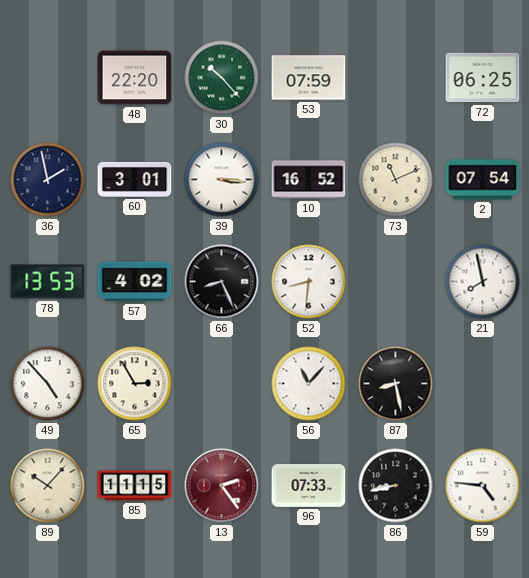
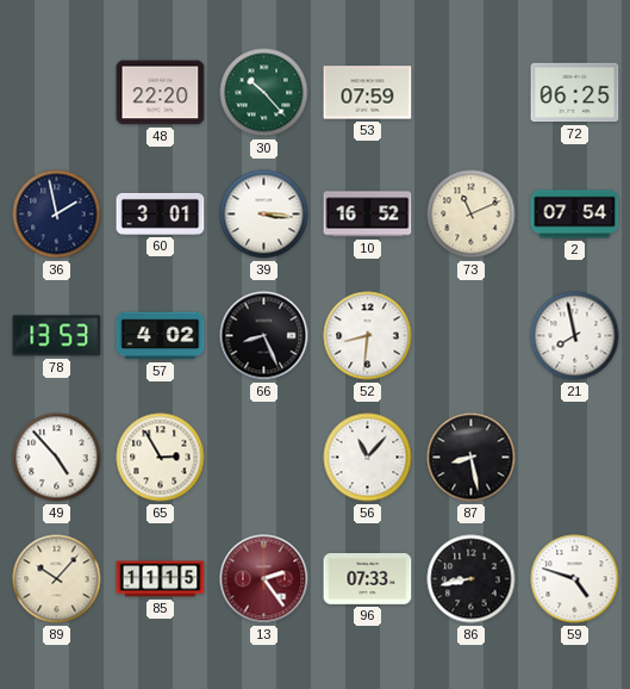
59: 4:46 -> 4:48 (575, 579)
